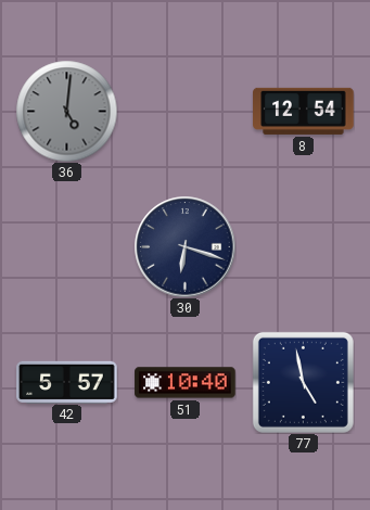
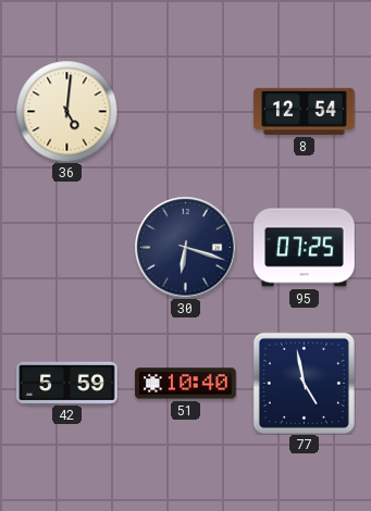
36 dial: grey -> cream (66, 111)
95: none -> 07:25 (305, 248)
42: 5:57 -> 5:59 (67, 383)
